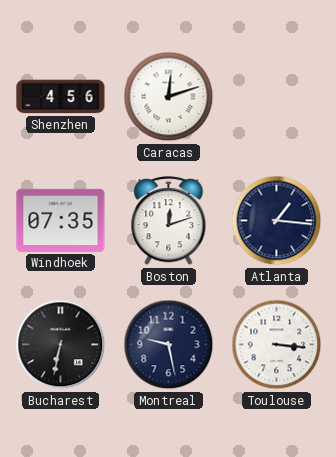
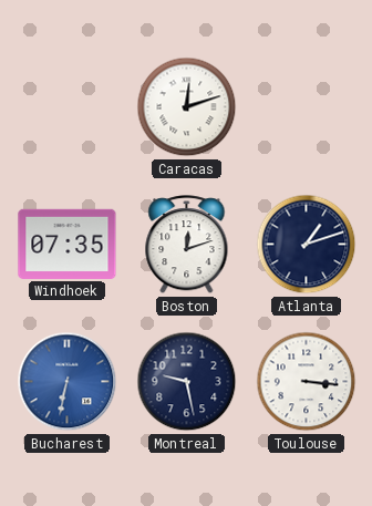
Shenzhen: 4:56 -> none (61, 97)
Atlanta: 1:16 -> 1:12 (307, 245)
Bucharest dial: black -> blue (68, 382)
